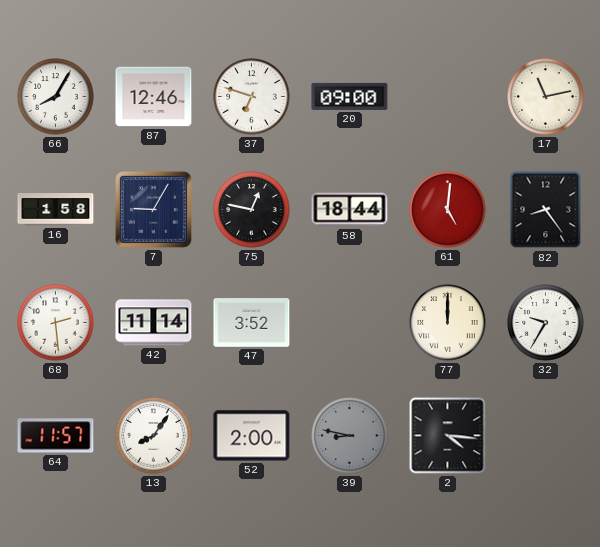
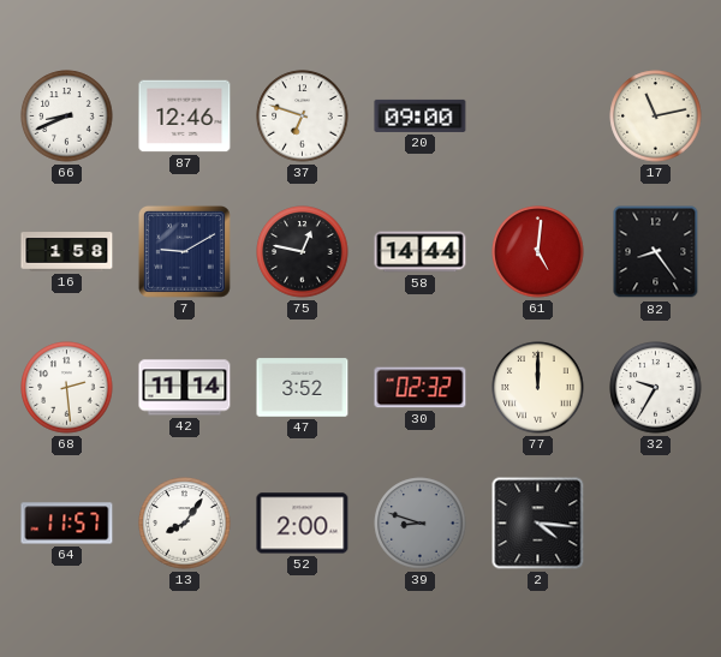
66: 8:05 -> 8:41 (67, 117)
7: 9:05 -> 9:10 (184, 251)
58: 18:44 -> 14:44 (421, 252)
30: none -> 02:32 (421, 388)
39: 8:47 -> 8:48 (421, 524)
